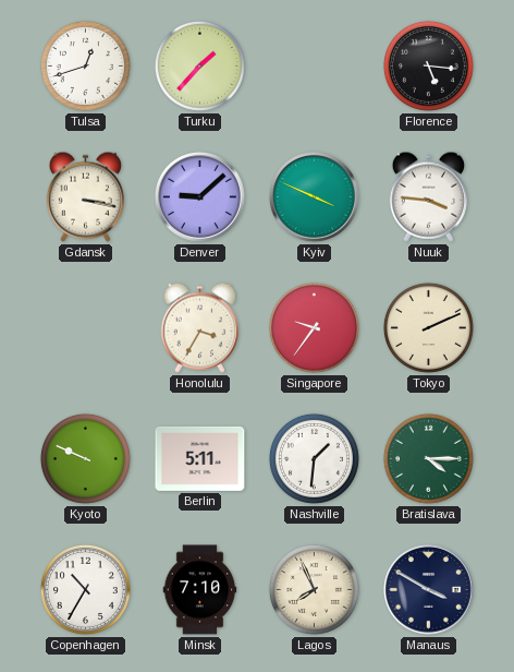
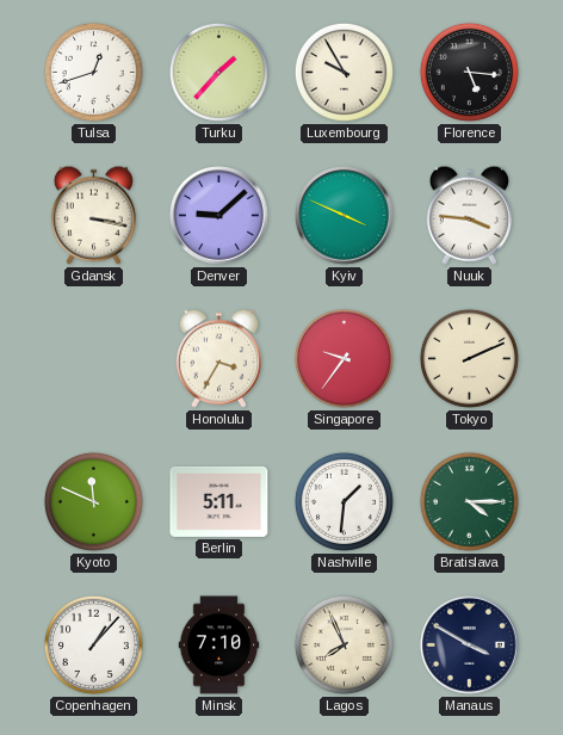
Luxembourg: none -> 9:55 (344, 72)
Kyoto: 9:49 -> 11:49 (93, 501)
Copenhagen: 10:35 -> 1:07 (93, 644)
